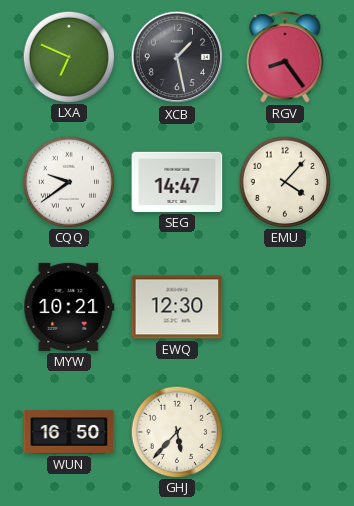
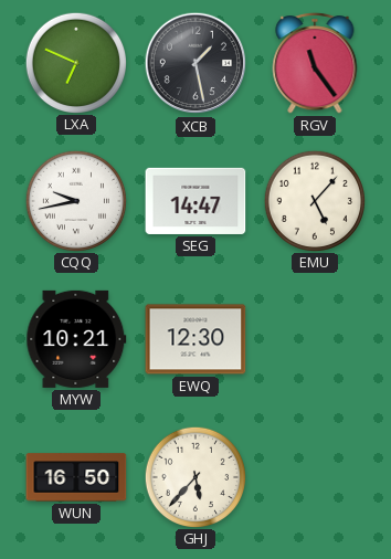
RGV: 8:24 -> 11:24 (315, 64)
CQQ: 9:39 -> 9:43 (75, 200)
EMU: 4:07 -> 5:07 (314, 200)
